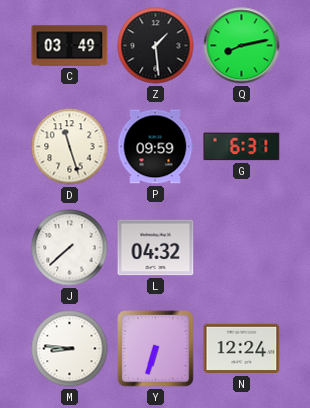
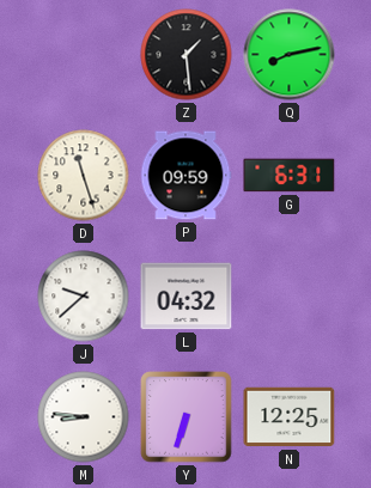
C: 03:49 -> none (70, 46)
J: 7:38 -> 9:38 (84, 297)
N: 12:24 -> 12:25 (290, 417)
